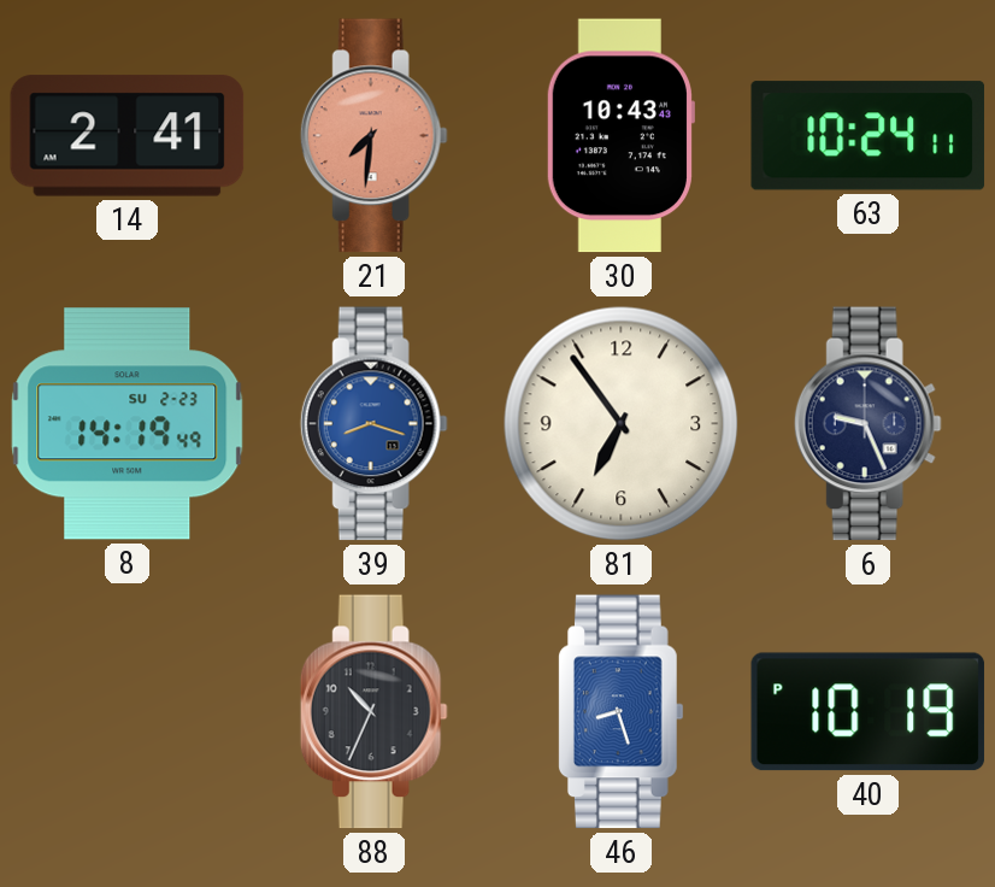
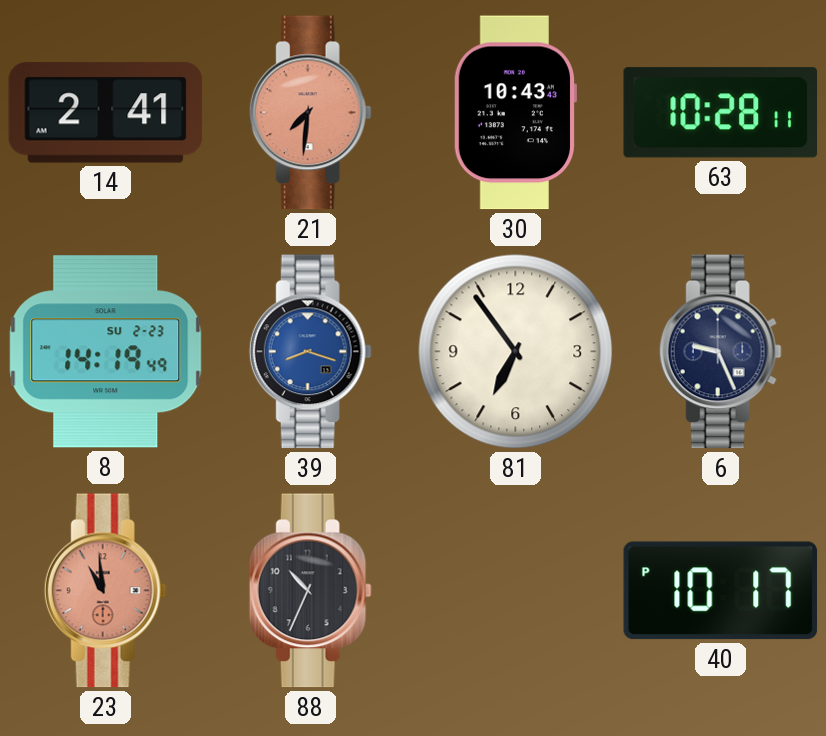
63: 10:24 -> 10:28 (721, 113)
23: none -> 10:59 (105, 591)
46: 8:27 -> none (620, 712)
40: 10:19 -> 10:17 (721, 591)
